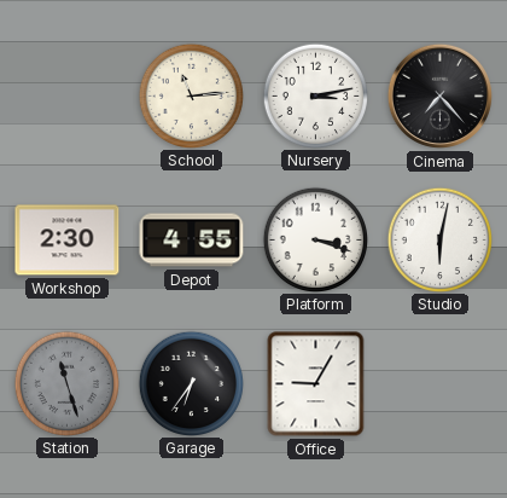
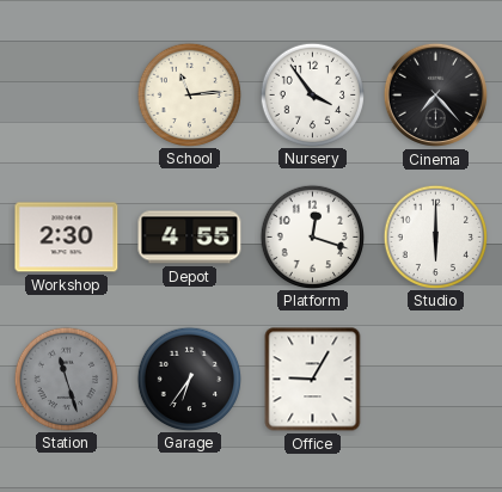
Nursery: 3:13 -> 3:54 (313, 94)
Platform: 3:18 -> 12:18 (313, 236)
Studio: 6:02 -> 6:00 (436, 236)
